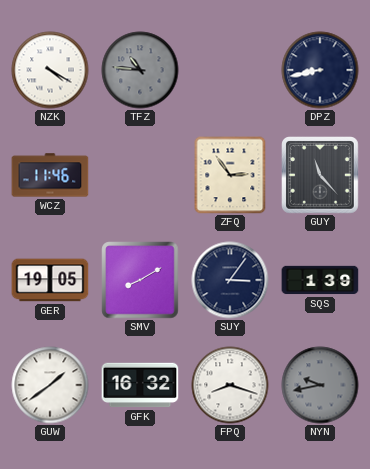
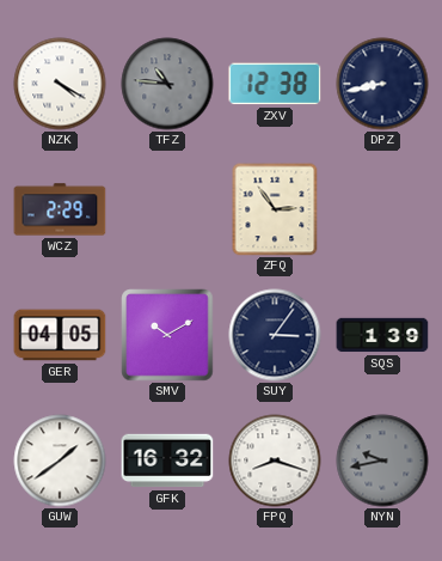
ZXV: none -> 12:38 (275, 84)
WCZ: 11:46 -> 2:29 (60, 209)
GUY: 11:23 -> none (321, 176)
GER: 19:05 -> 04:05 (60, 335)
SMV: 8:10 -> 10:10 (167, 335)
